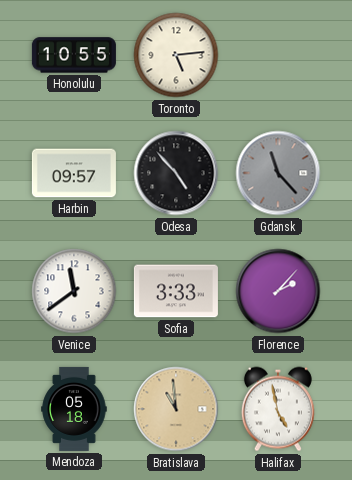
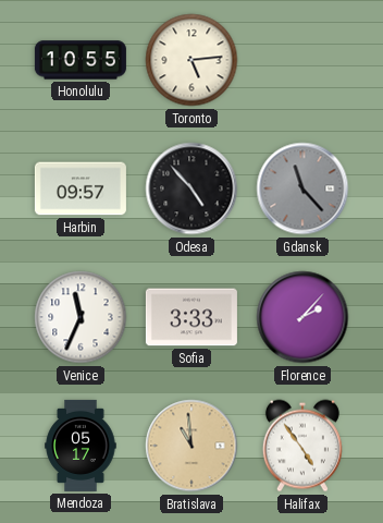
Venice: 11:39 -> 11:34 (81, 317)
Mendoza: 05:18 -> 05:17 (81, 446)
Halifax: 4:58 -> 4:54 (302, 446)
